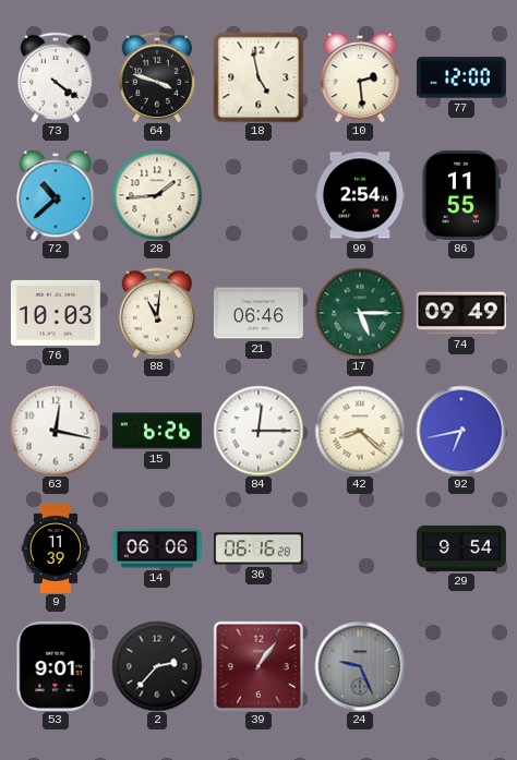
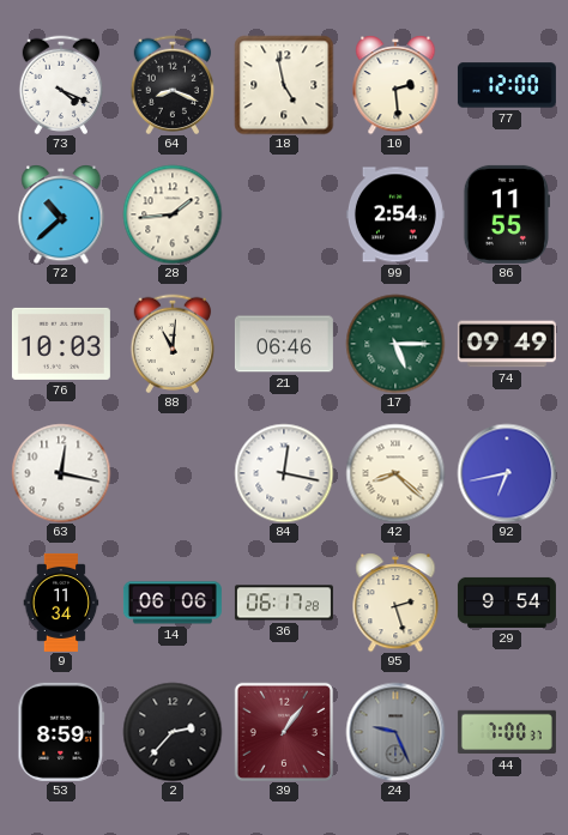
73: 4:21 -> 4:19 (61, 85)
64: 3:48 -> 8:19 (173, 85)
15: 6:26 -> none (157, 431)
84: 12:15 -> 12:17 (284, 473)
9: 11:39 -> 11:34 (61, 603)
36: 06:16 -> 06:17 (284, 603)
95: none -> 2:27 (395, 603)
53: 9:01 -> 8:59 (61, 732)
44: none -> 7:00 (507, 732)
